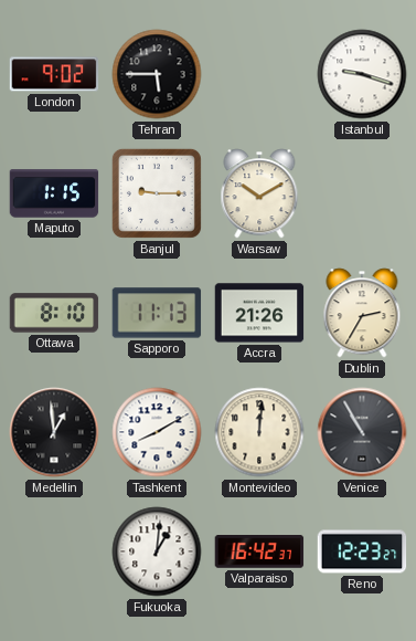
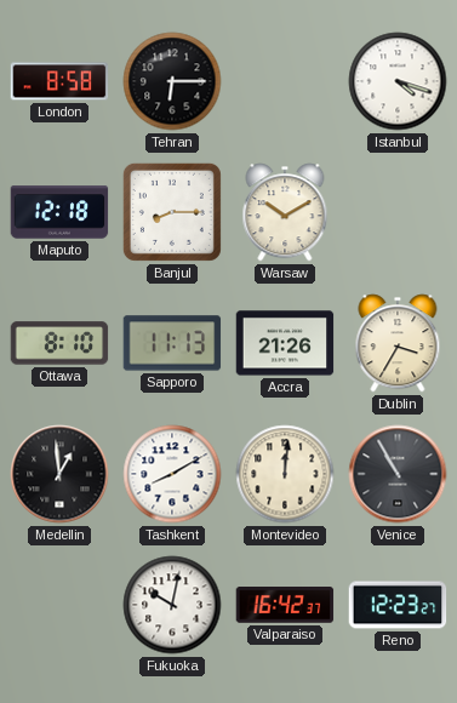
London: 9:02 -> 8:58 (59, 81)
Tehran: 5:45 -> 6:15 (172, 81)
Istanbul: 9:18 -> 4:18 (398, 81)
Maputo: 1:15 -> 12:18 (59, 212)
Banjul: 9:15 -> 8:15 (172, 212)
Dublin: 2:35 -> 3:35 (398, 343)
Fukuoka: 1:01 -> 10:02 (172, 605)
